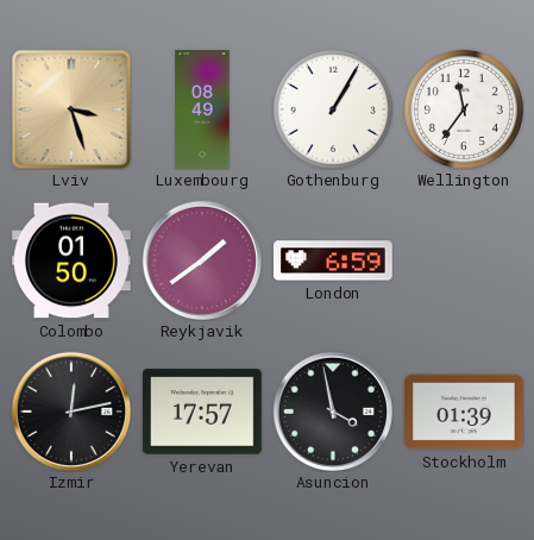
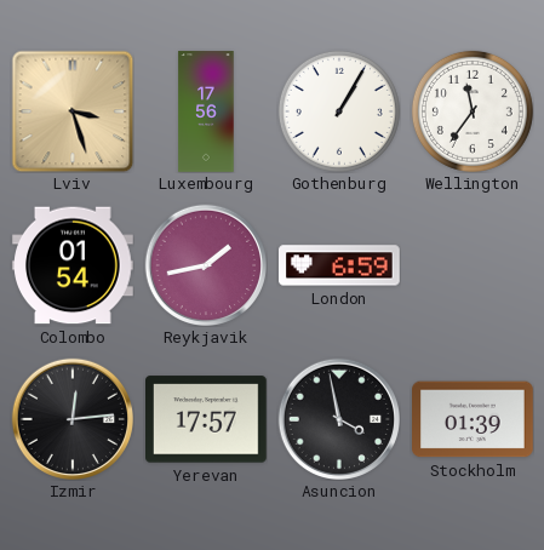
Luxembourg: 08:49 -> 17:56 (206, 111)
Colombo: 01:50 -> 01:54 (74, 265)
Reykjavik: 1:39 -> 1:43 (205, 264)
Izmir: 12:13 -> 12:14 (71, 418)
